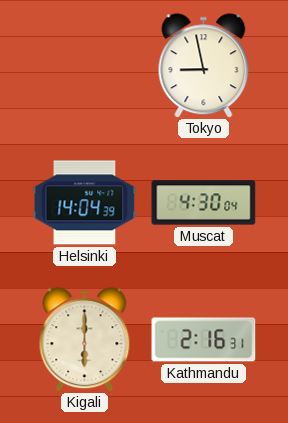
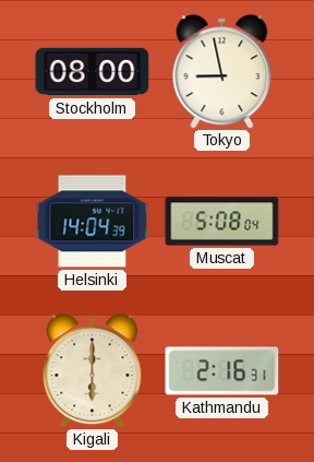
Stockholm: none -> 08:00 (93, 72)
Muscat: 4:30 -> 5:08 (222, 222)
